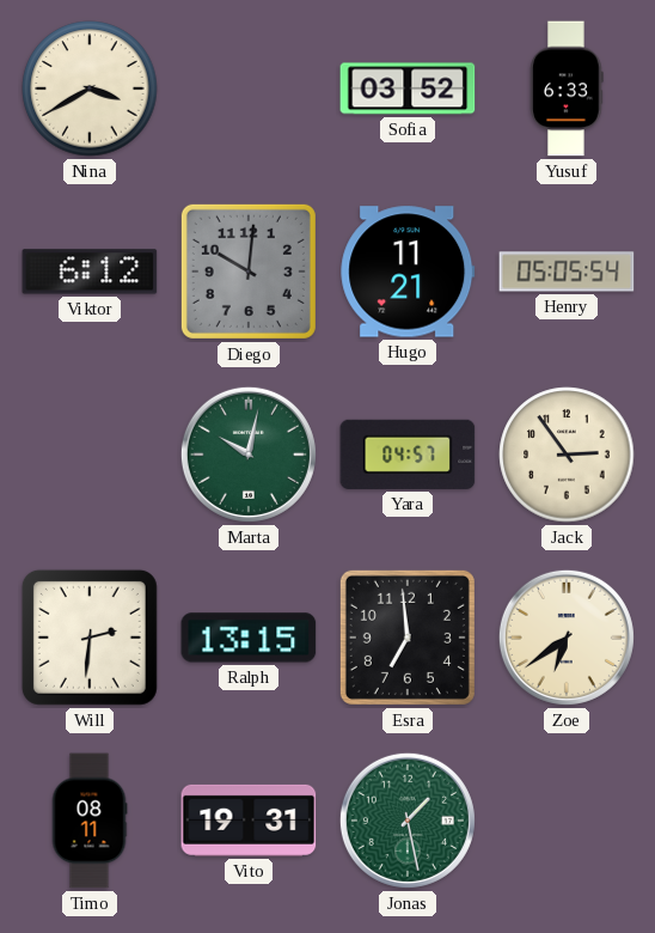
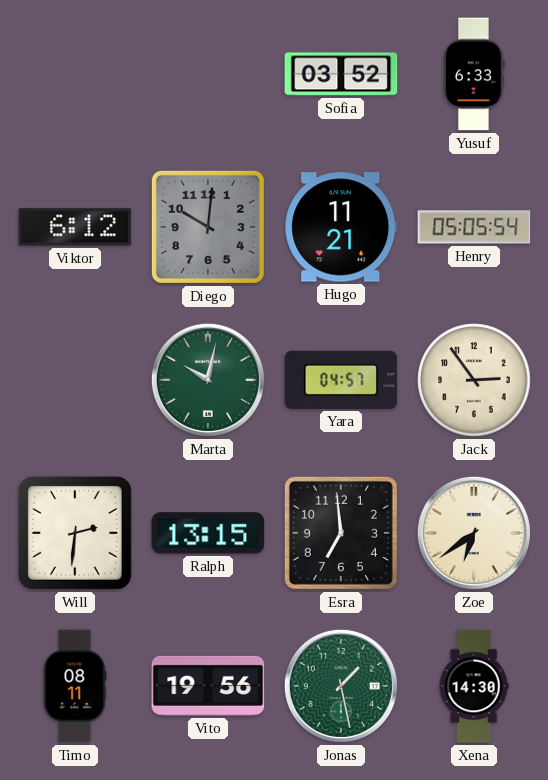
Nina: 3:40 -> none (90, 89)
Vito: 19:31 -> 19:56 (208, 686)
Xena: none -> 14:30 (474, 686)
